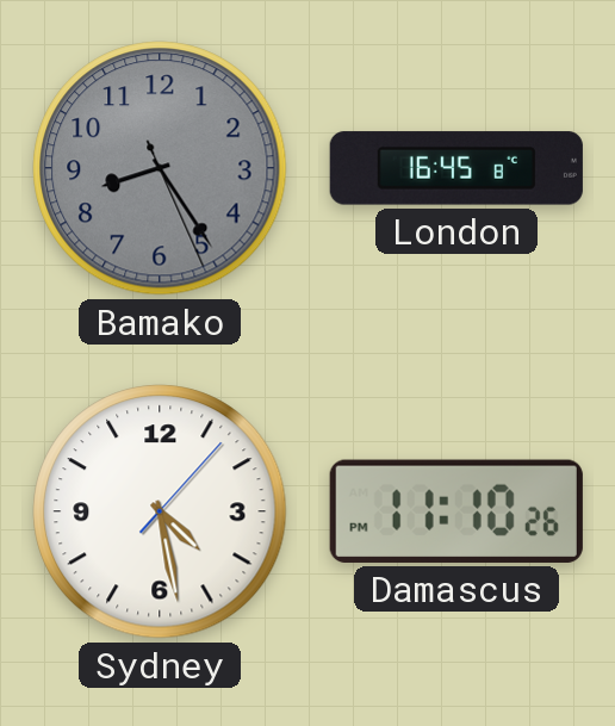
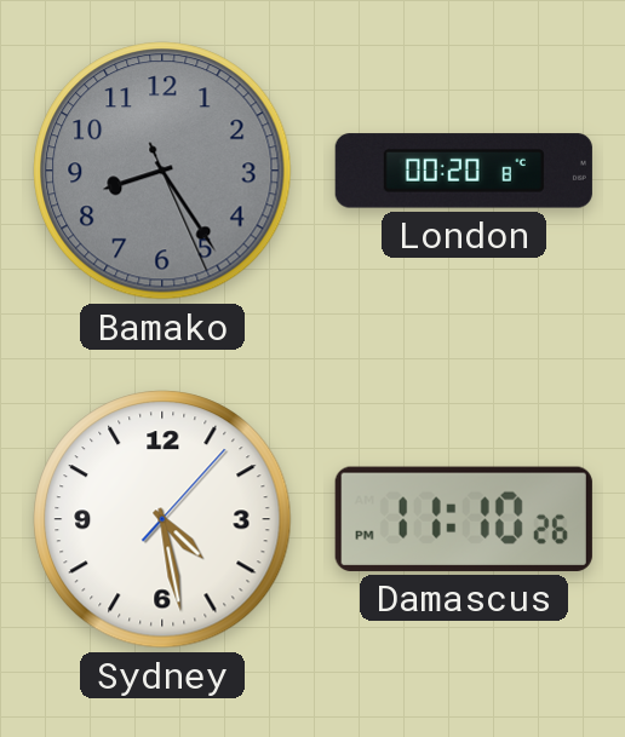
London: 16:45 -> 00:20 (464, 171)
